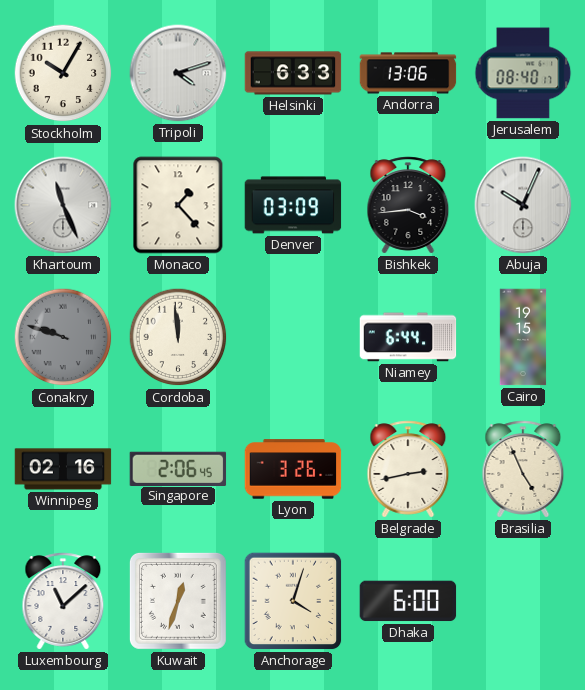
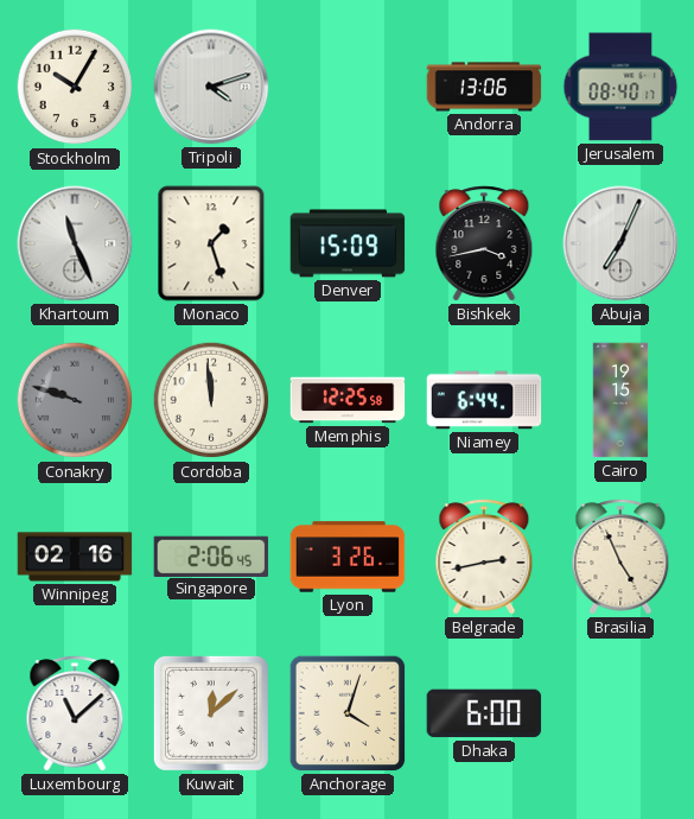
Helsinki: 6:33 -> none (293, 73)
Monaco: 1:23 -> 1:27 (211, 243)
Denver: 03:09 -> 15:09 (348, 243)
Bishkek: 3:44 -> 3:43 (484, 243)
Abuja: 10:04 -> 7:04 (620, 243)
Memphis: none -> 12:25 (348, 400)
Kuwait: 12:33 -> 12:08 (211, 713)
